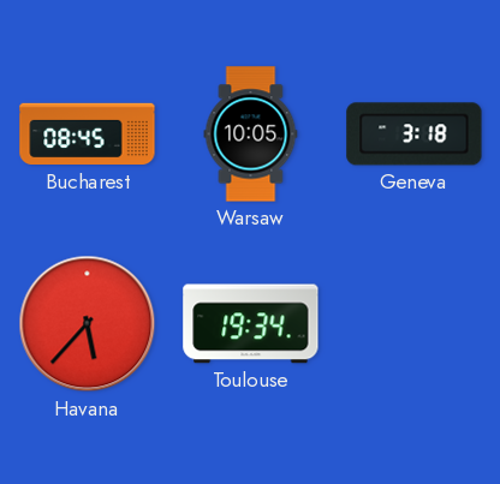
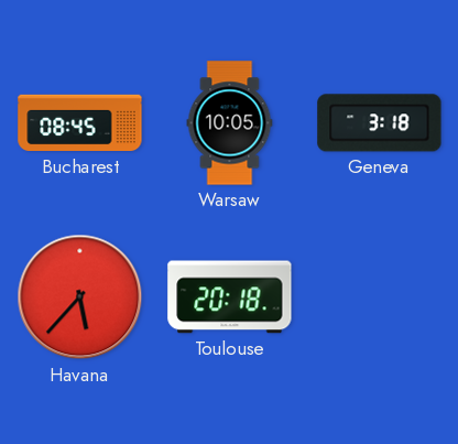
Toulouse: 19:34 -> 20:18 (230, 297)
